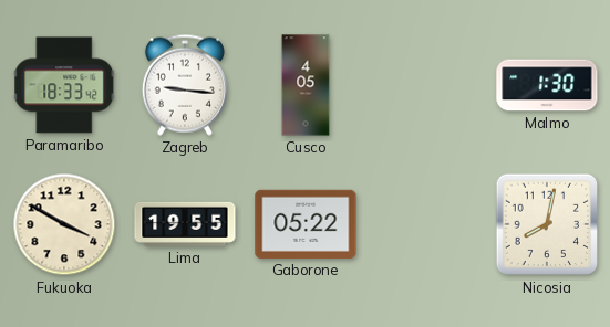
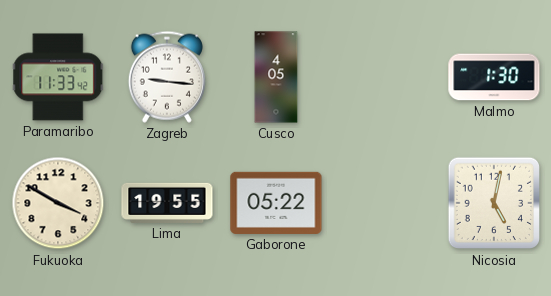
Paramaribo: 18:33 -> 11:33 (58, 77)
Nicosia: 8:02 -> 5:02 (494, 203)
